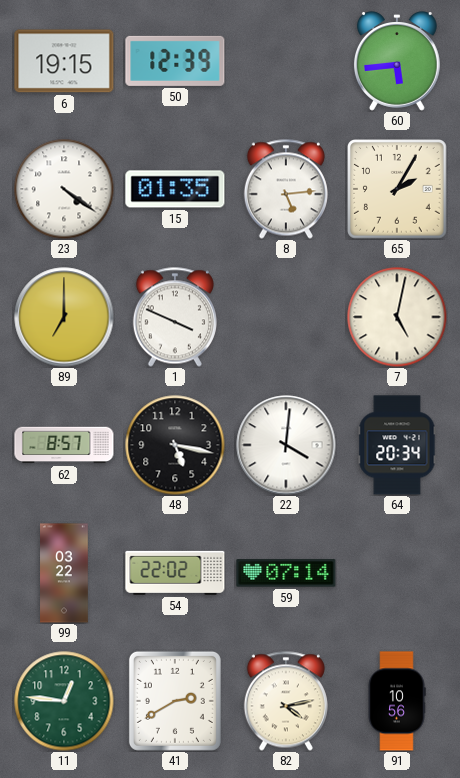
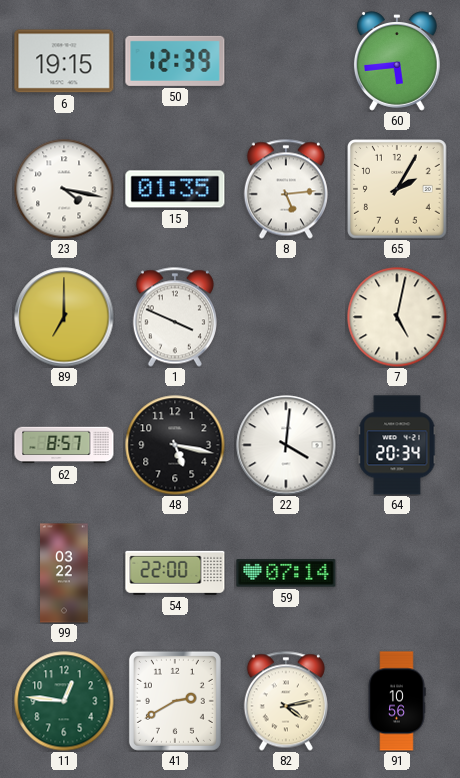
23: 4:21 -> 4:17 (64, 189)
54: 22:02 -> 22:00 (175, 573)
